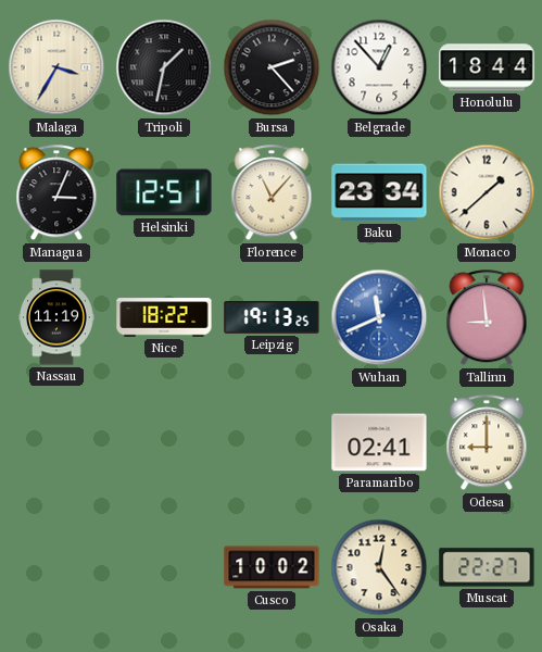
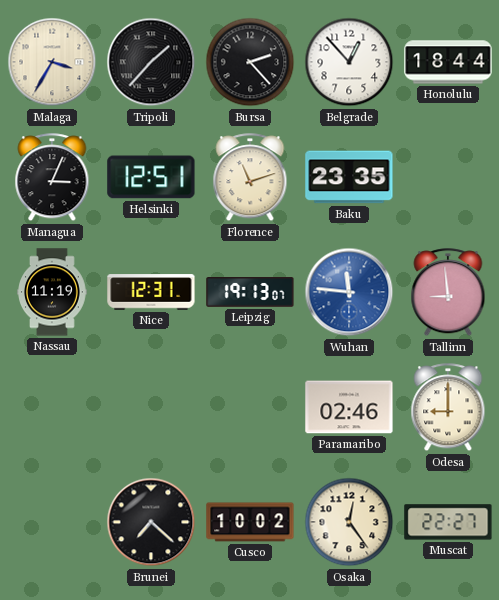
Tripoli: 1:32 -> 1:37 (151, 62)
Florence: 11:07 -> 11:12 (250, 178)
Baku: 23:34 -> 23:35 (349, 177)
Monaco: 1:38 -> none (487, 192)
Nice: 18:22 -> 12:31 (151, 292)
Leipzig: 19:13:25 -> 19:13:07 (250, 293)
Wuhan: 11:41 -> 11:46 (349, 292)
Paramaribo: 02:41 -> 02:46 (349, 407)
Brunei: none -> 7:22 (151, 522)
